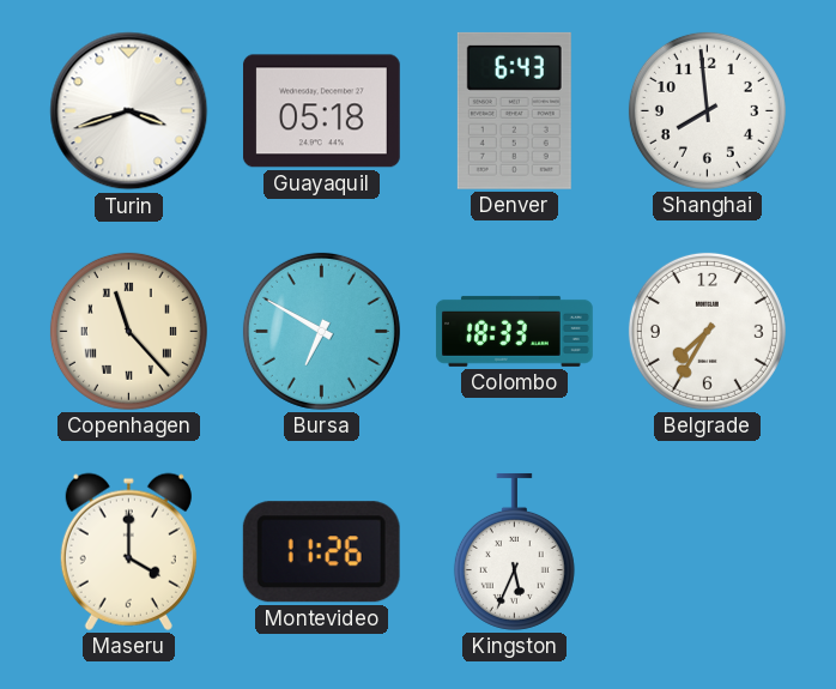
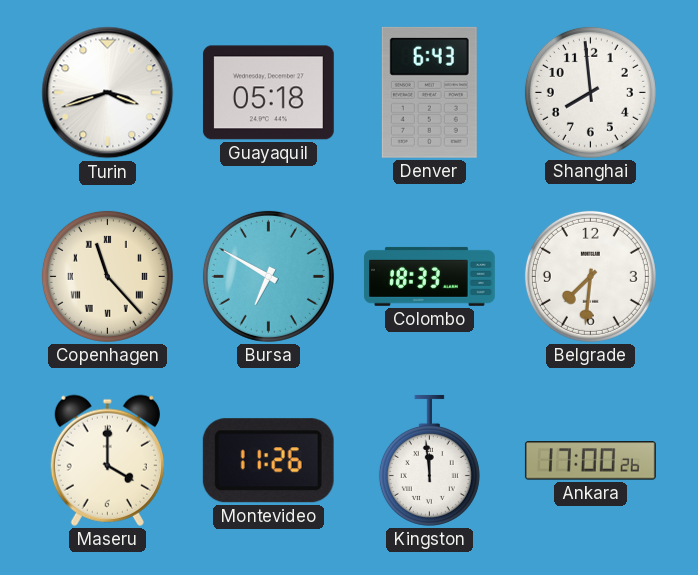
Belgrade: 7:35 -> 7:31 (590, 276)
Kingston: 5:34 -> 11:59 (429, 460)
Ankara: none -> 17:00 (590, 461)
